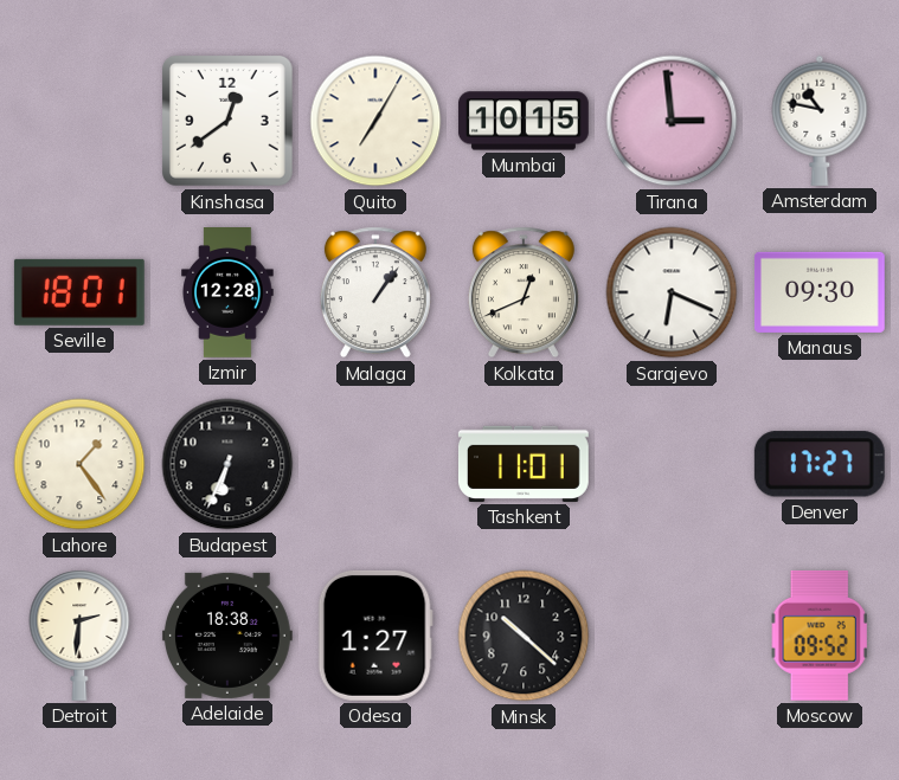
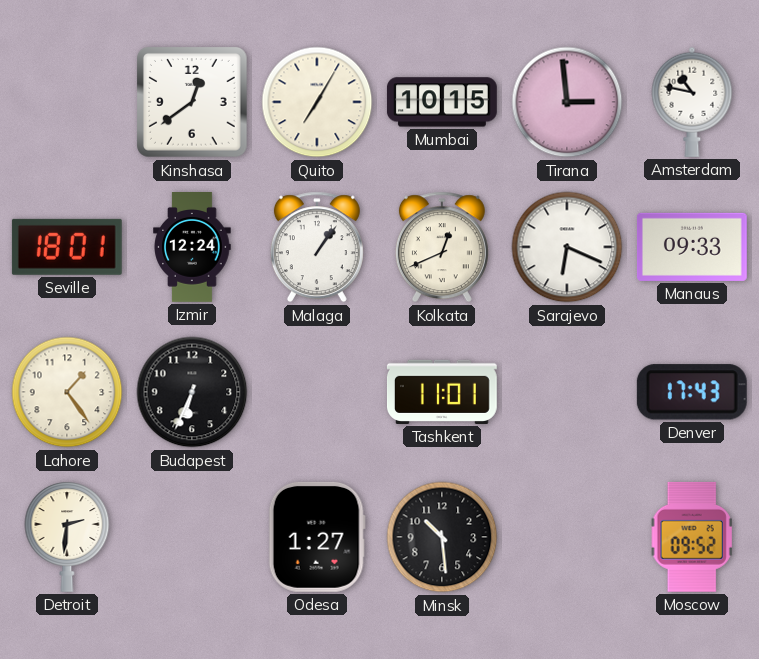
Izmir: 12:28 -> 12:24 (192, 248)
Manaus: 09:30 -> 09:33 (692, 247)
Denver: 17:27 -> 17:43 (692, 392)
Adelaide: 18:38 -> none (227, 636)
Minsk: 10:22 -> 10:29 (442, 537)
